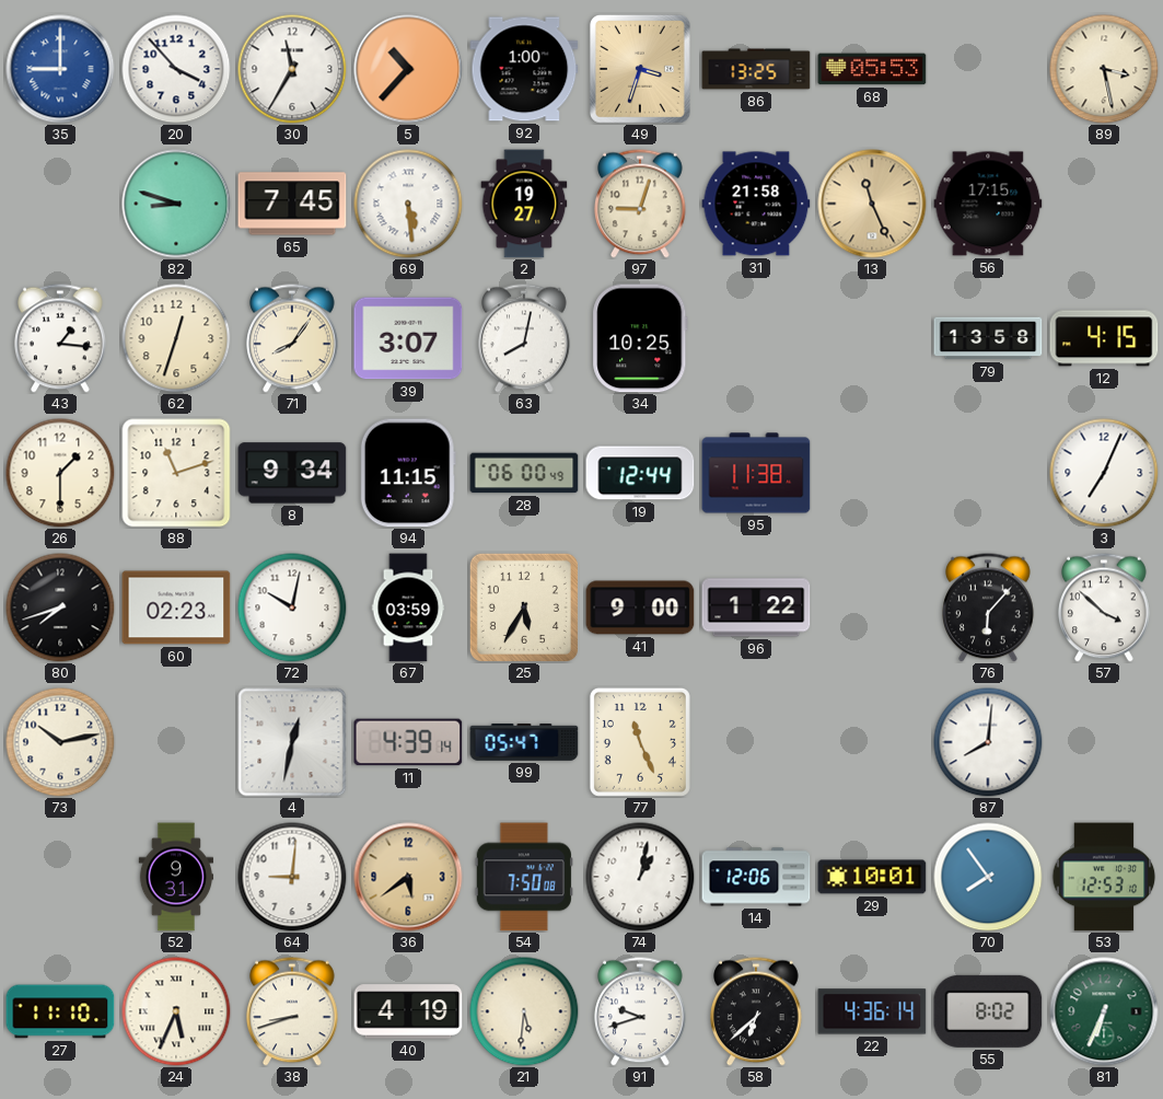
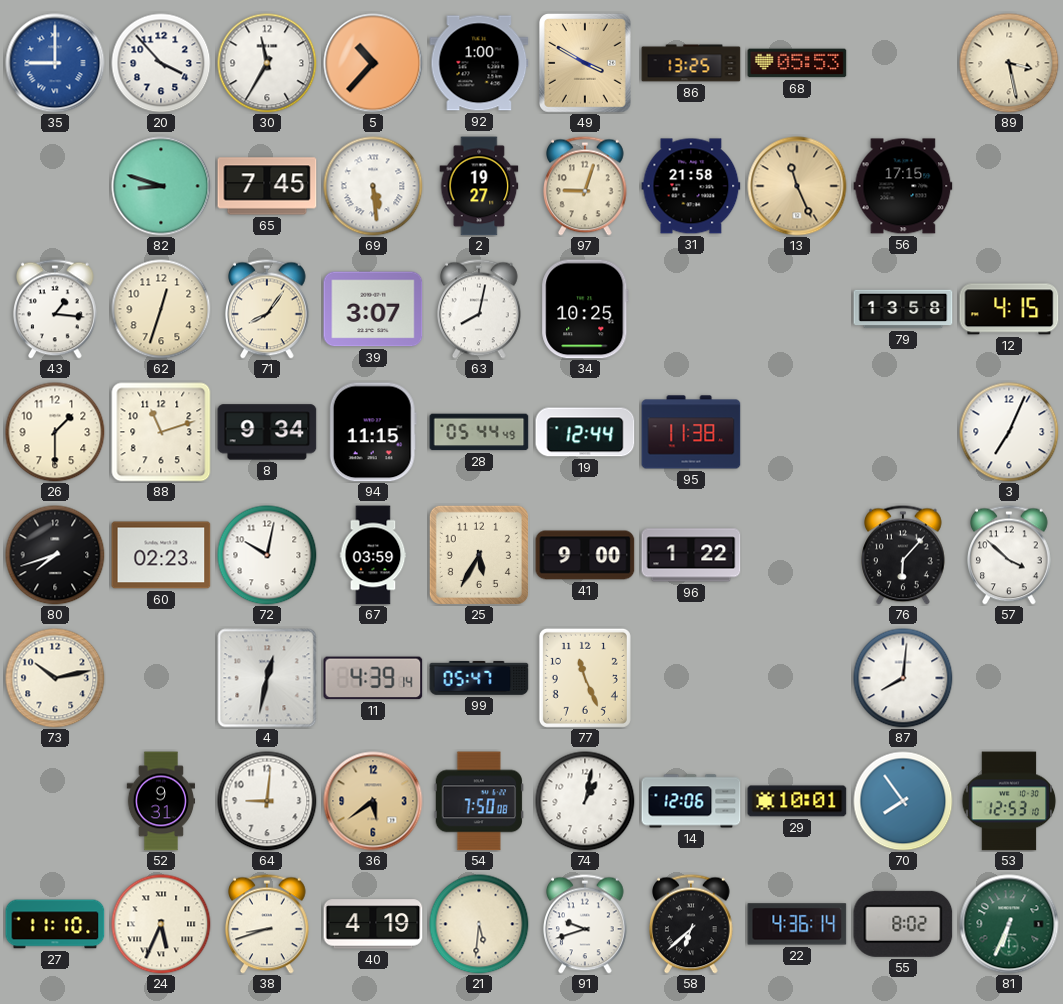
49: 3:33 -> 3:50 (585, 63)
28: 06:00 -> 05:44 (479, 432)
